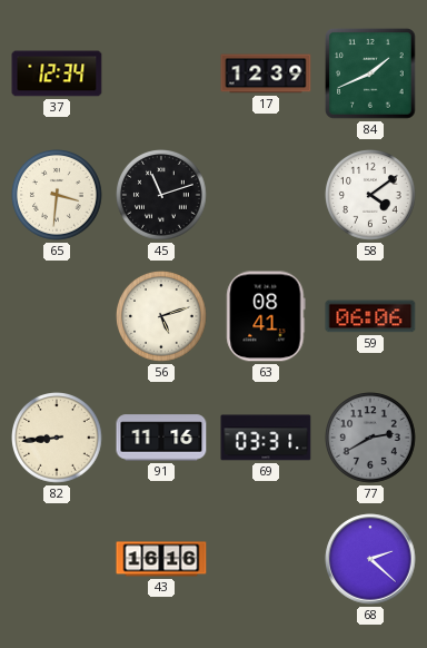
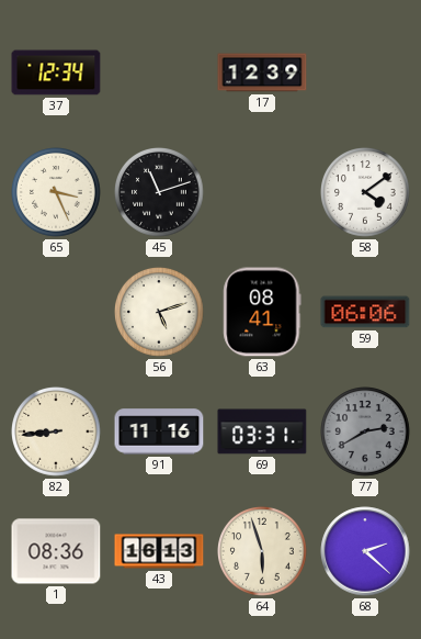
84: 1:41 -> none (371, 75)
65: 3:31 -> 3:26 (57, 193)
1: none -> 08:36 (56, 551)
43: 16:16 -> 16:13 (159, 551)
64: none -> 5:57 (263, 552)
